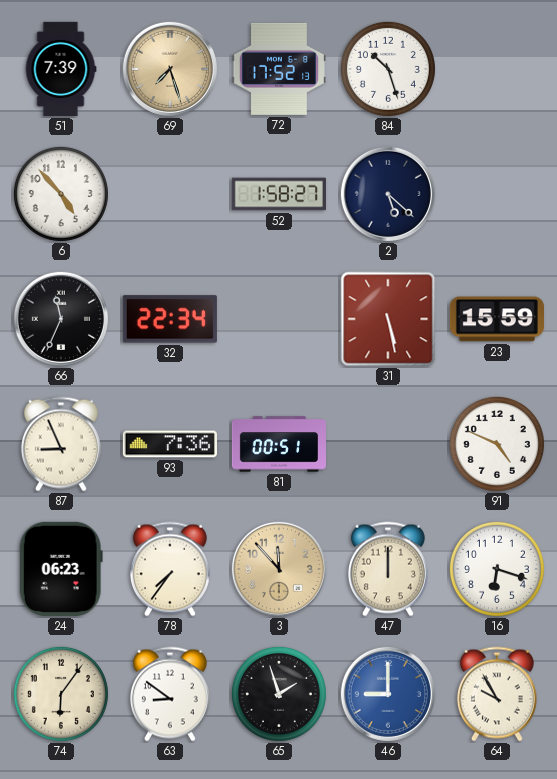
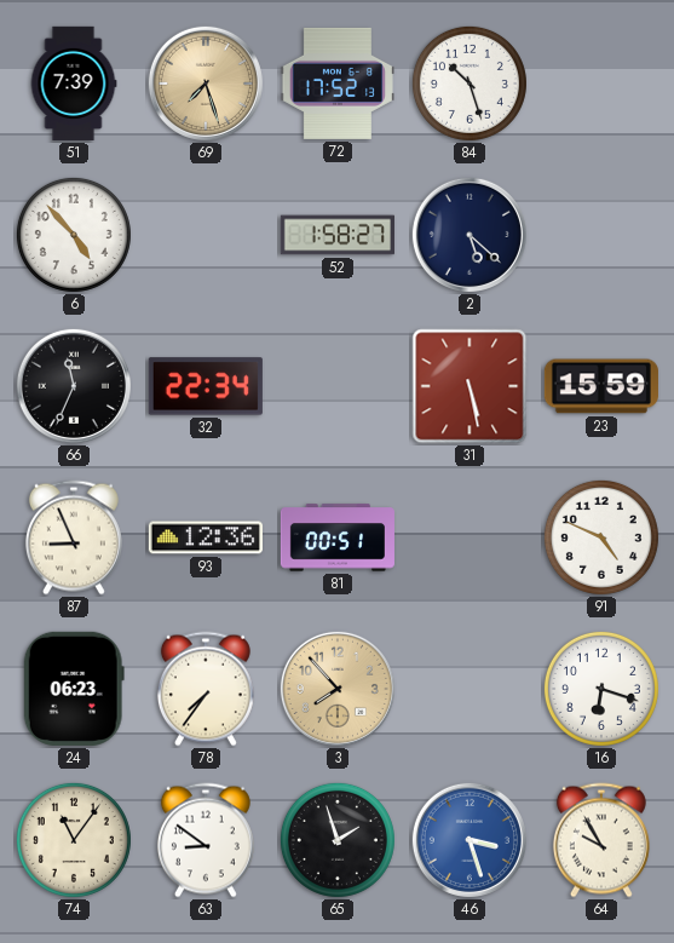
93: 7:36 -> 12:36 (206, 537)
3: 11:53 -> 7:53 (338, 689)
47: 12:00 -> none (388, 569)
74: 6:06 -> 11:06 (74, 840)
46: 9:00 -> 3:27 (470, 840)
